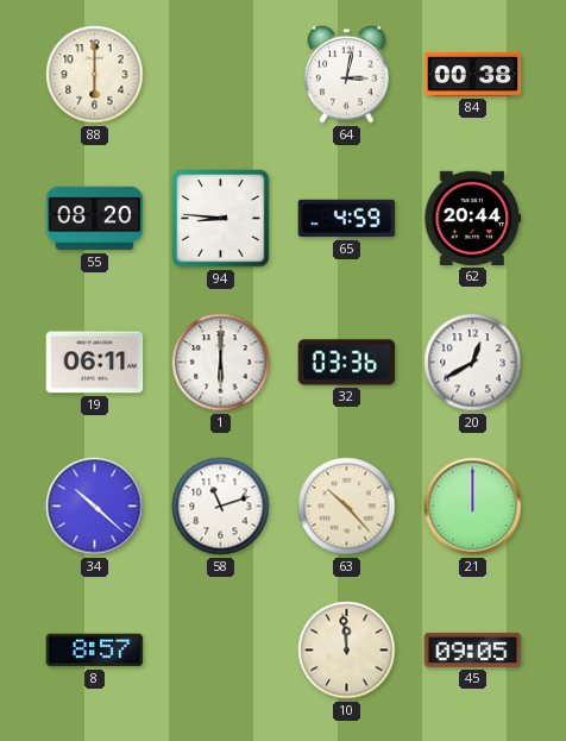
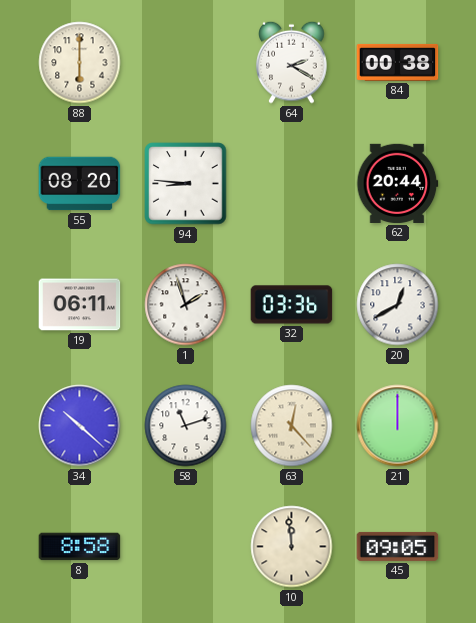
64: 3:02 -> 2:20 (292, 62)
65: 4:59 -> none (347, 219)
1: 6:00 -> 1:57 (186, 305)
63: 10:23 -> 12:23 (292, 426)
8: 8:57 -> 8:58 (80, 547)
